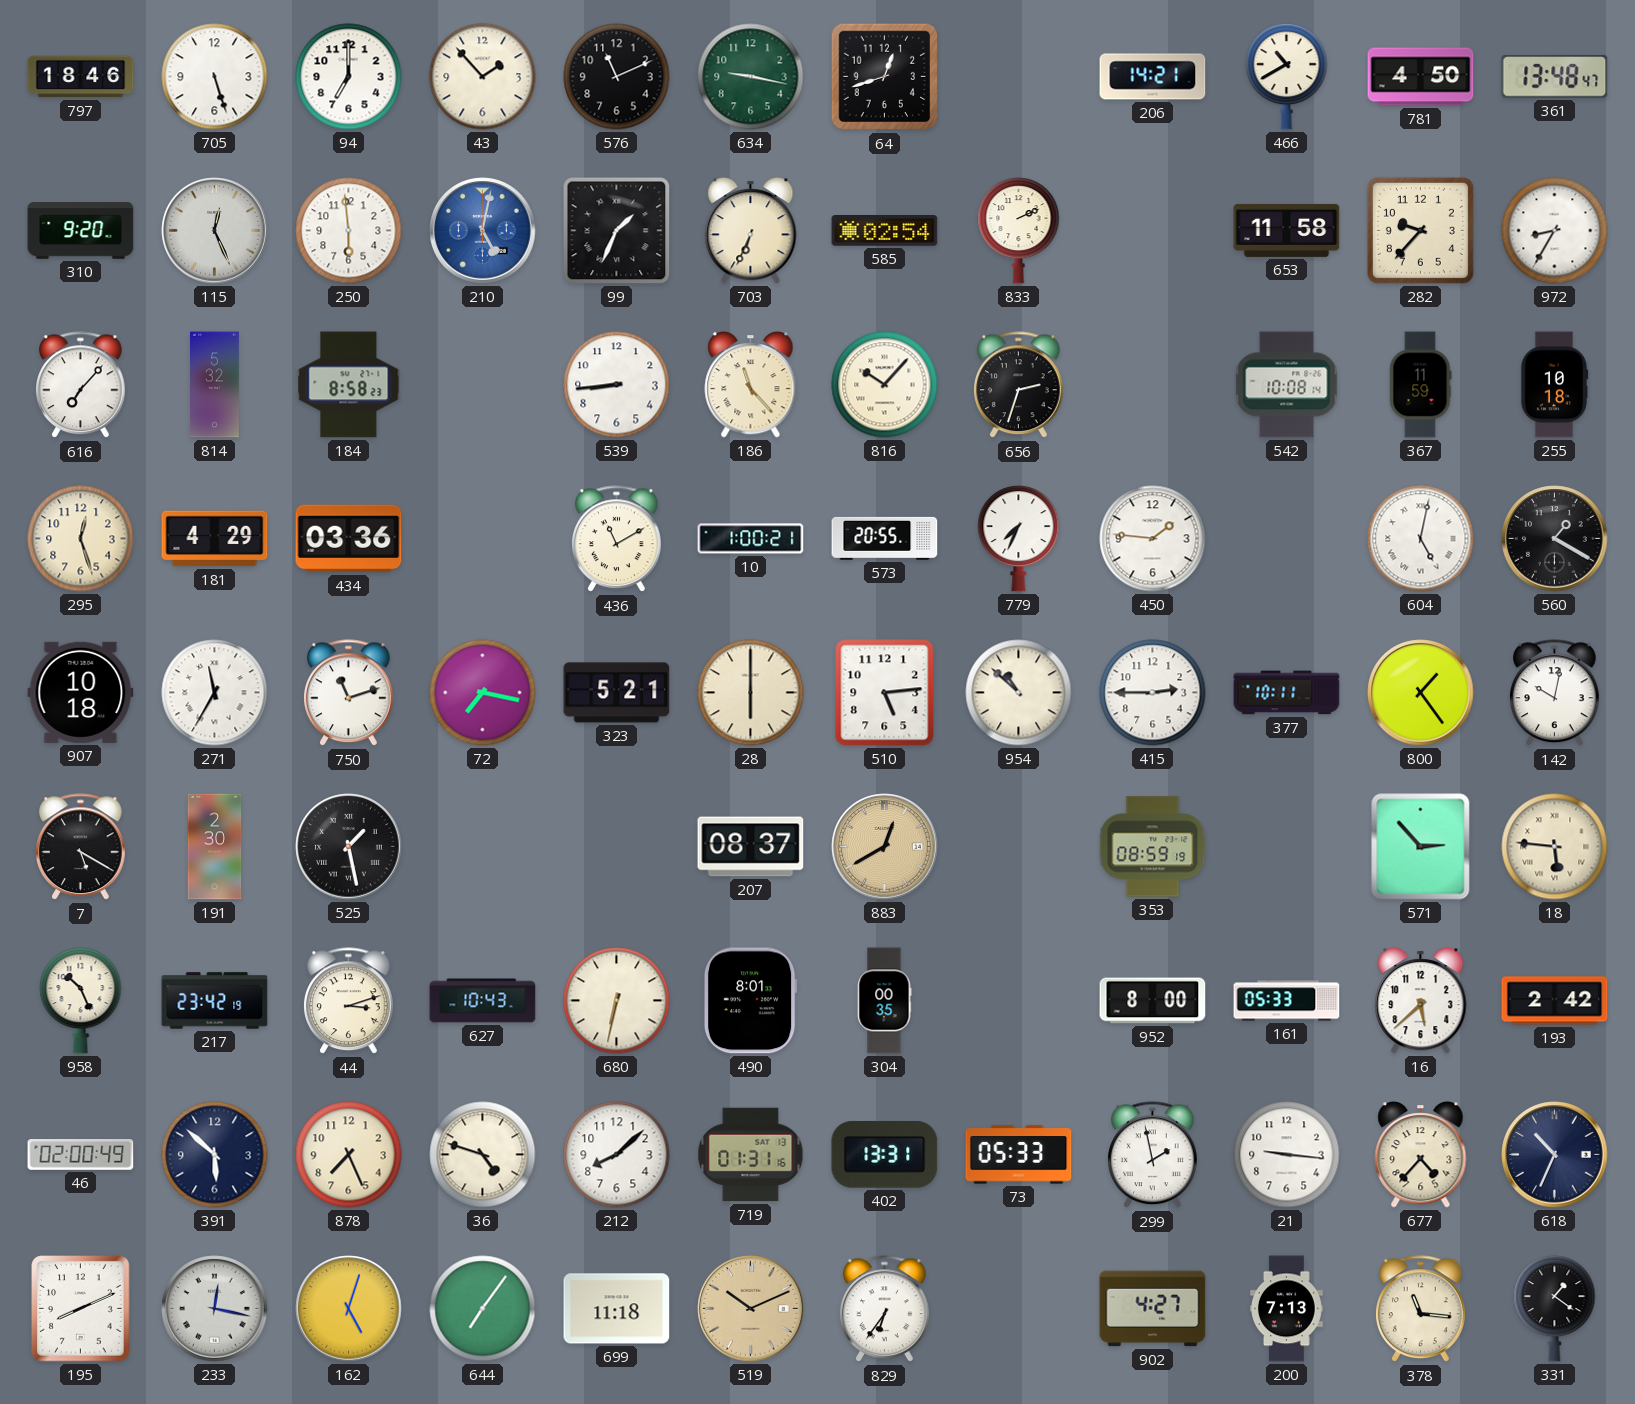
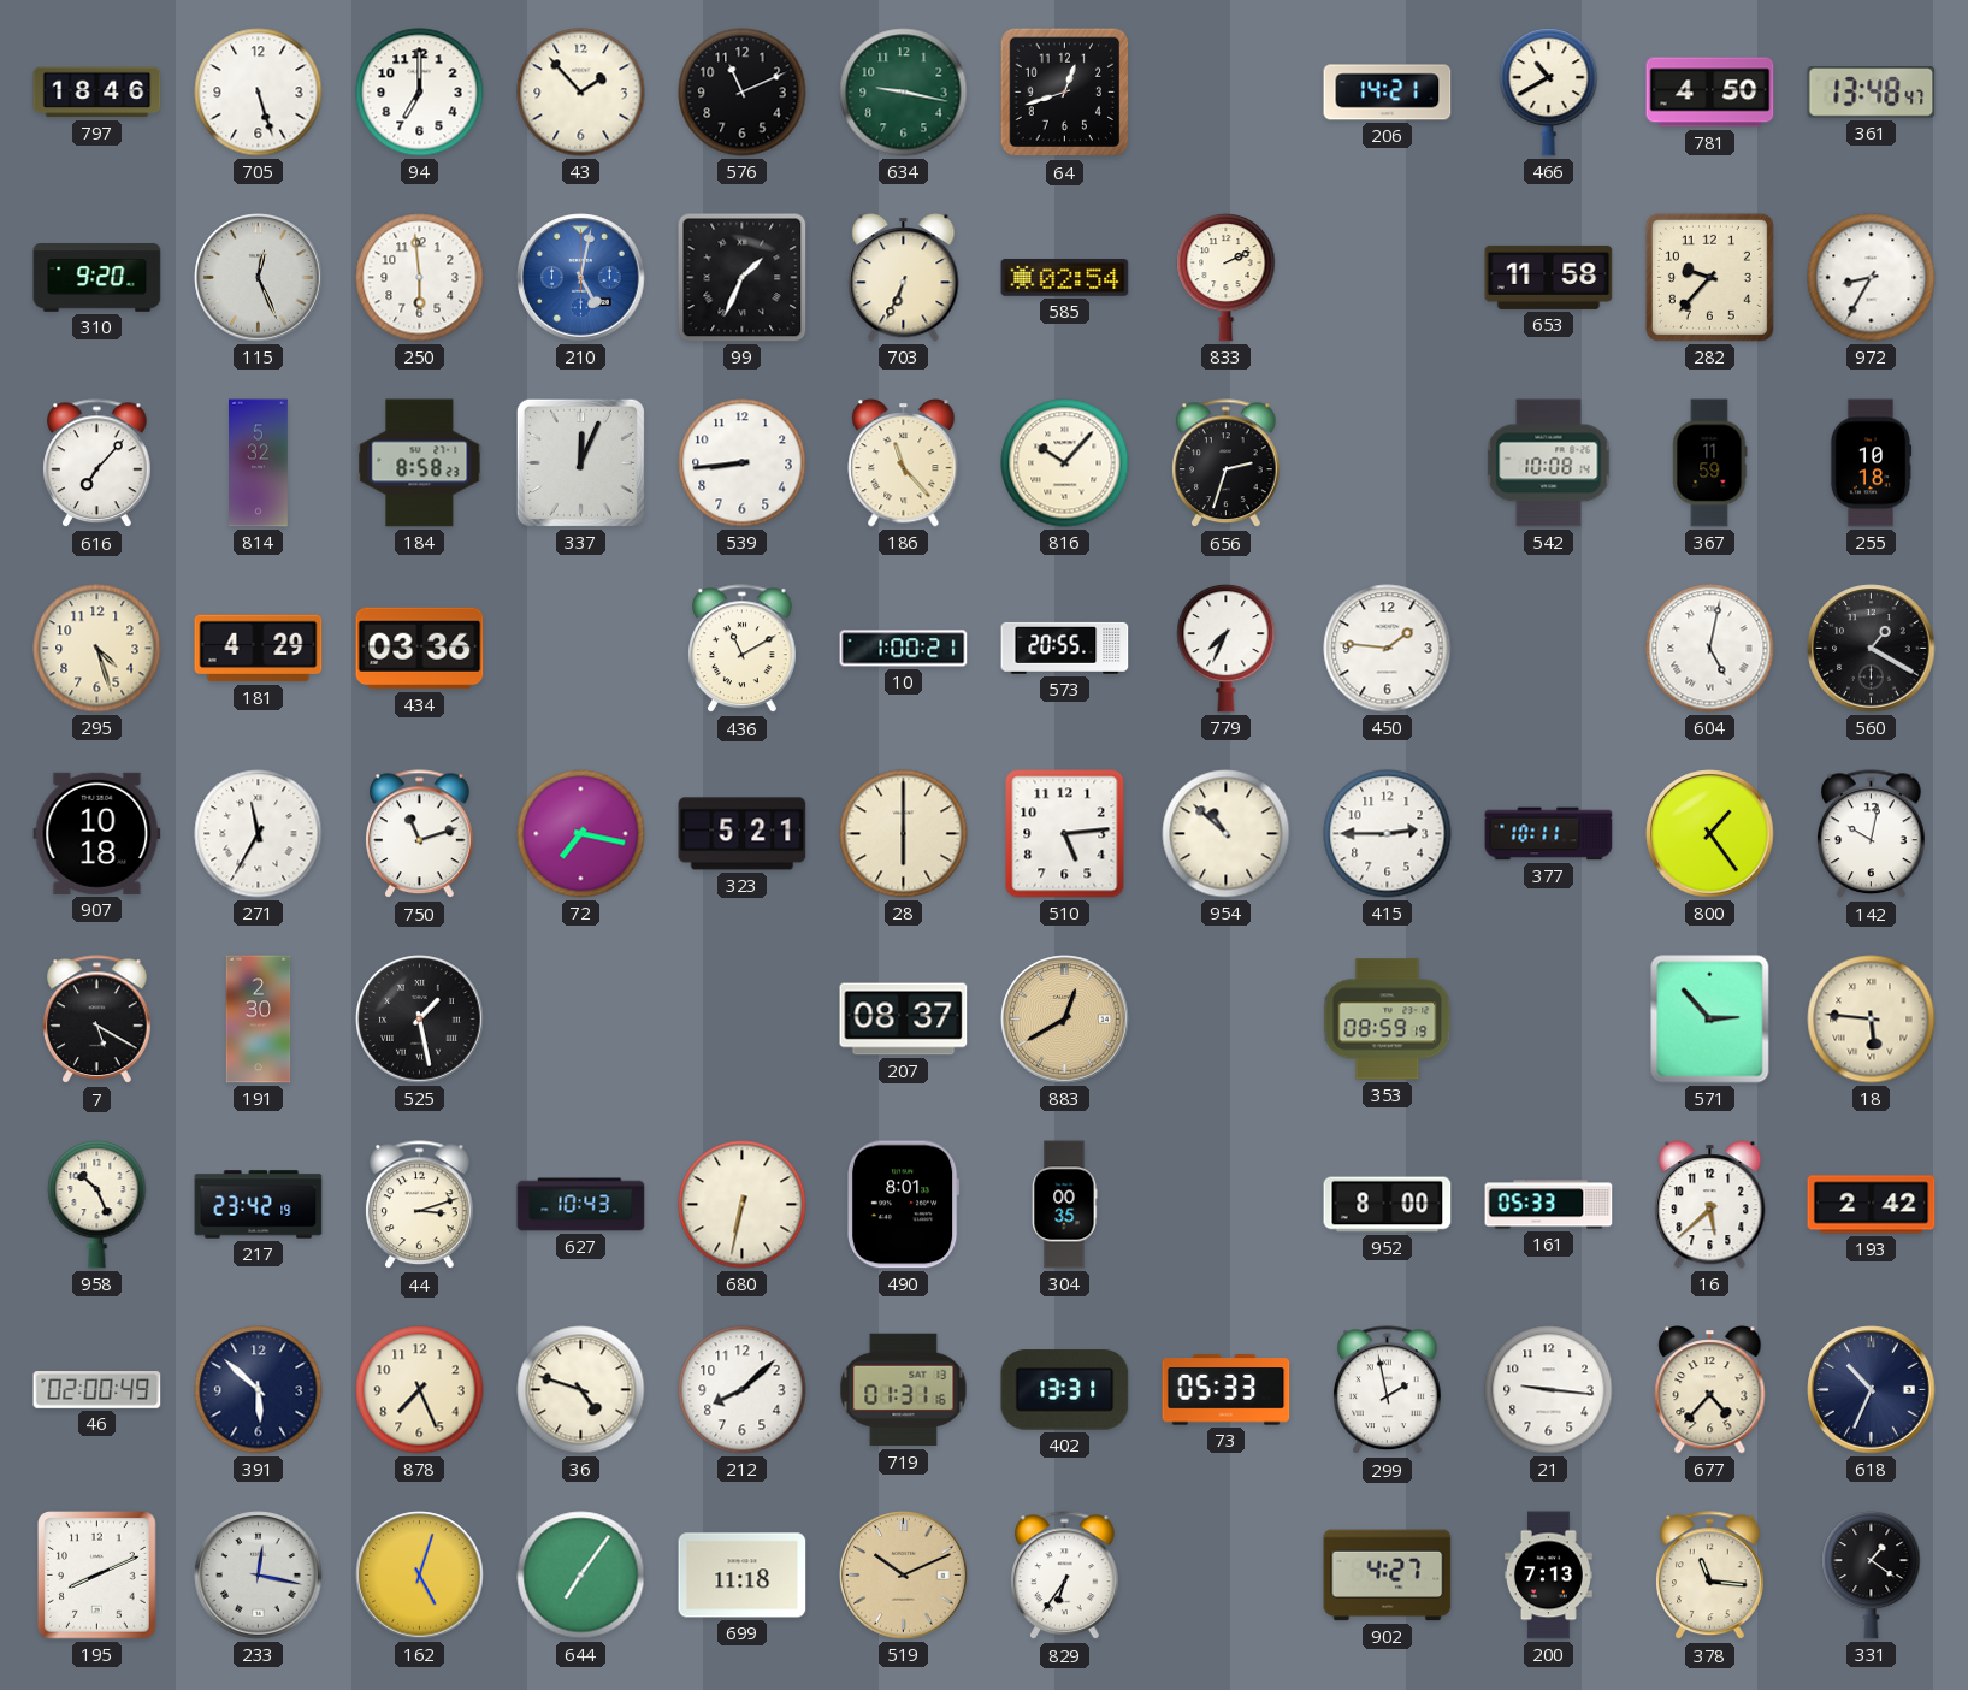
337: none -> 12:04 (580, 462)
295: 12:27 -> 4:27 (97, 649)
